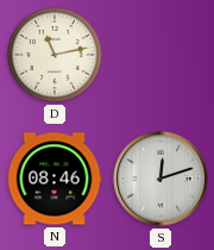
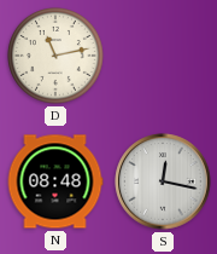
N: 08:46 -> 08:48 (55, 181)
S: 12:12 -> 12:17 (163, 181)
